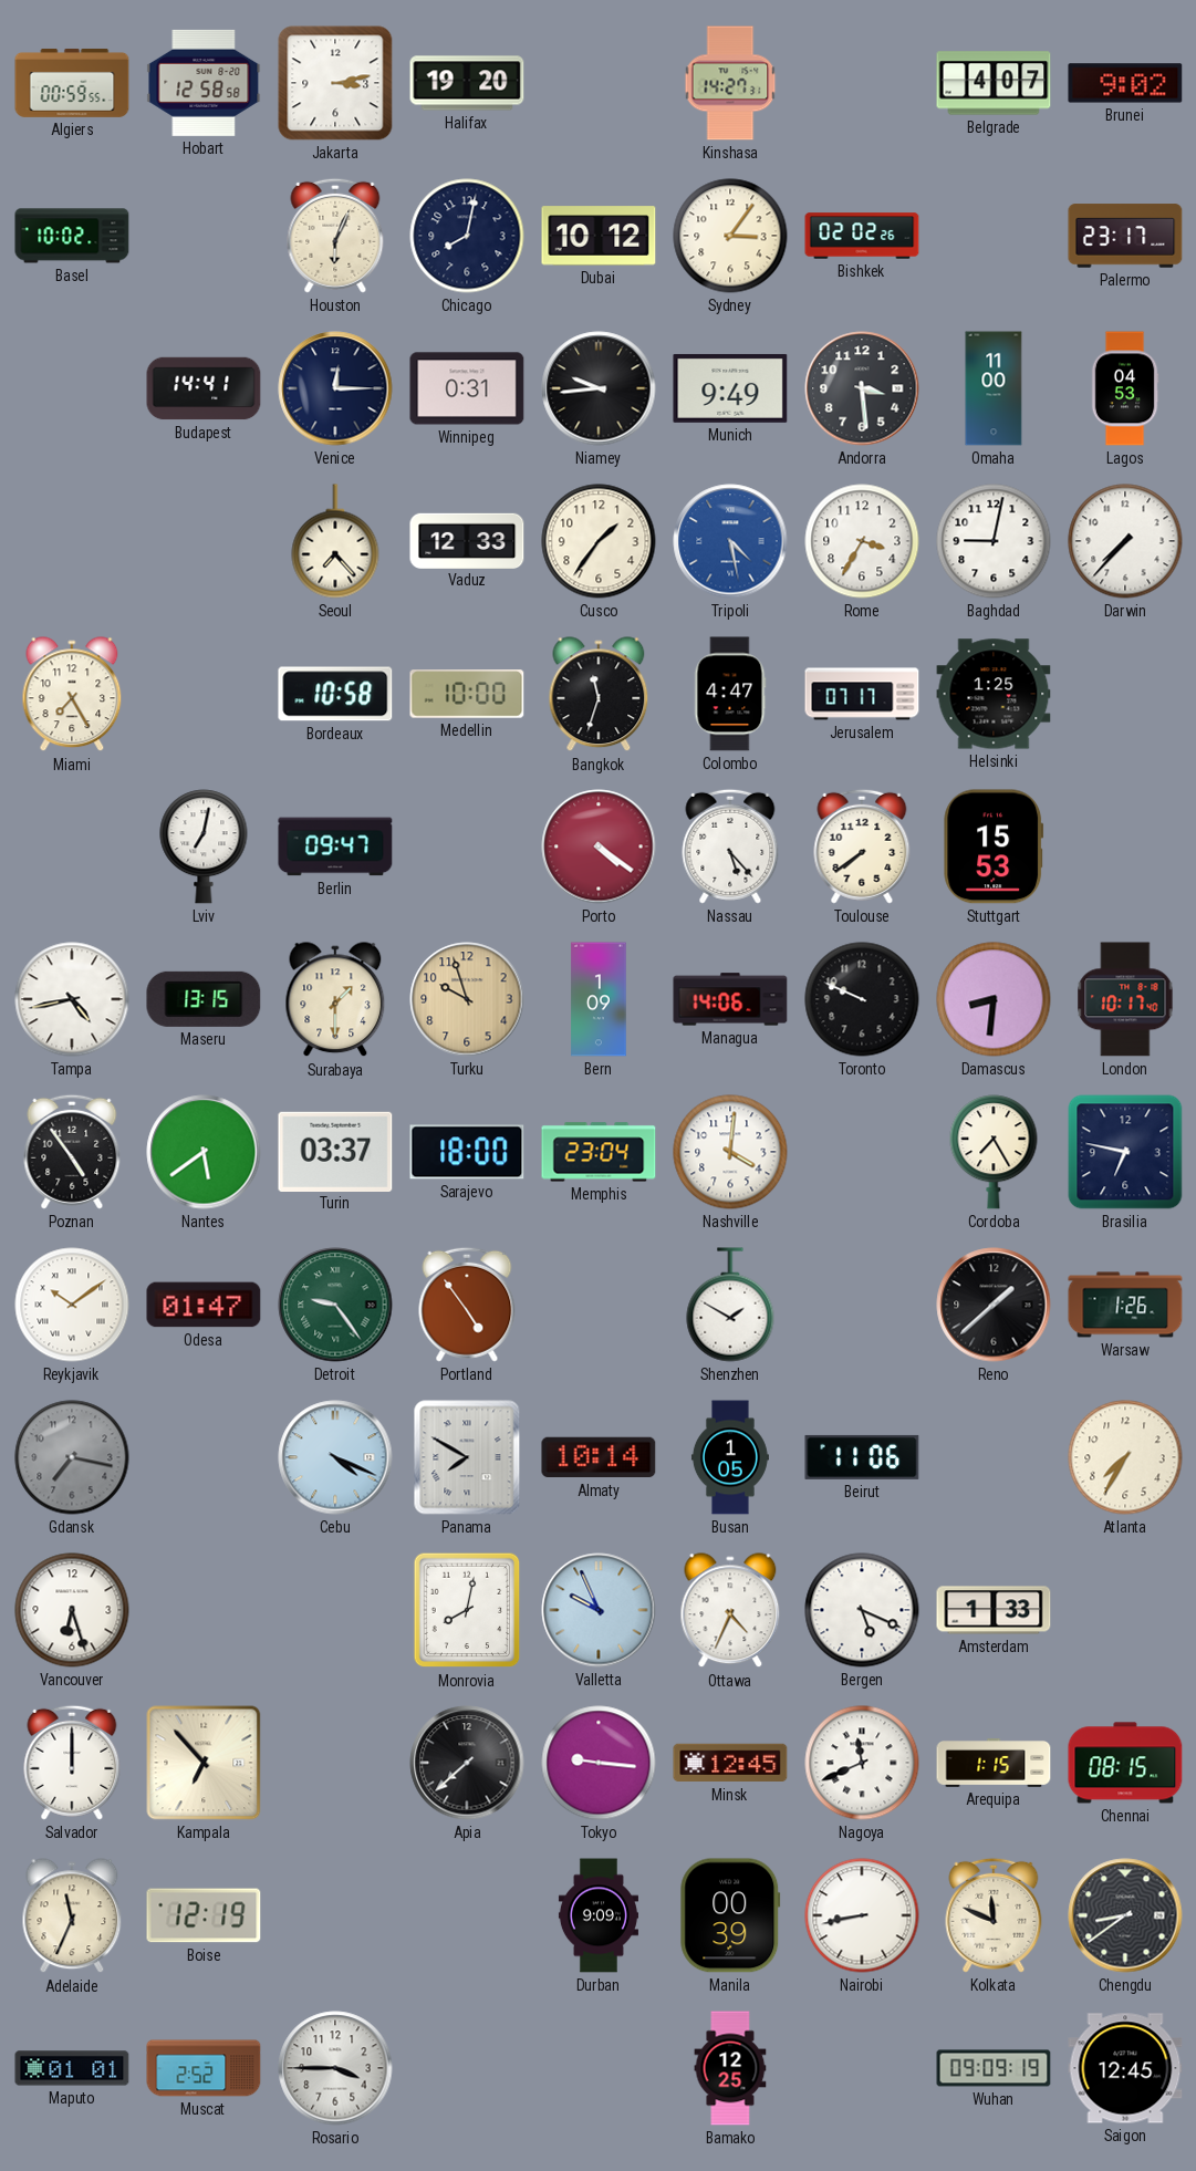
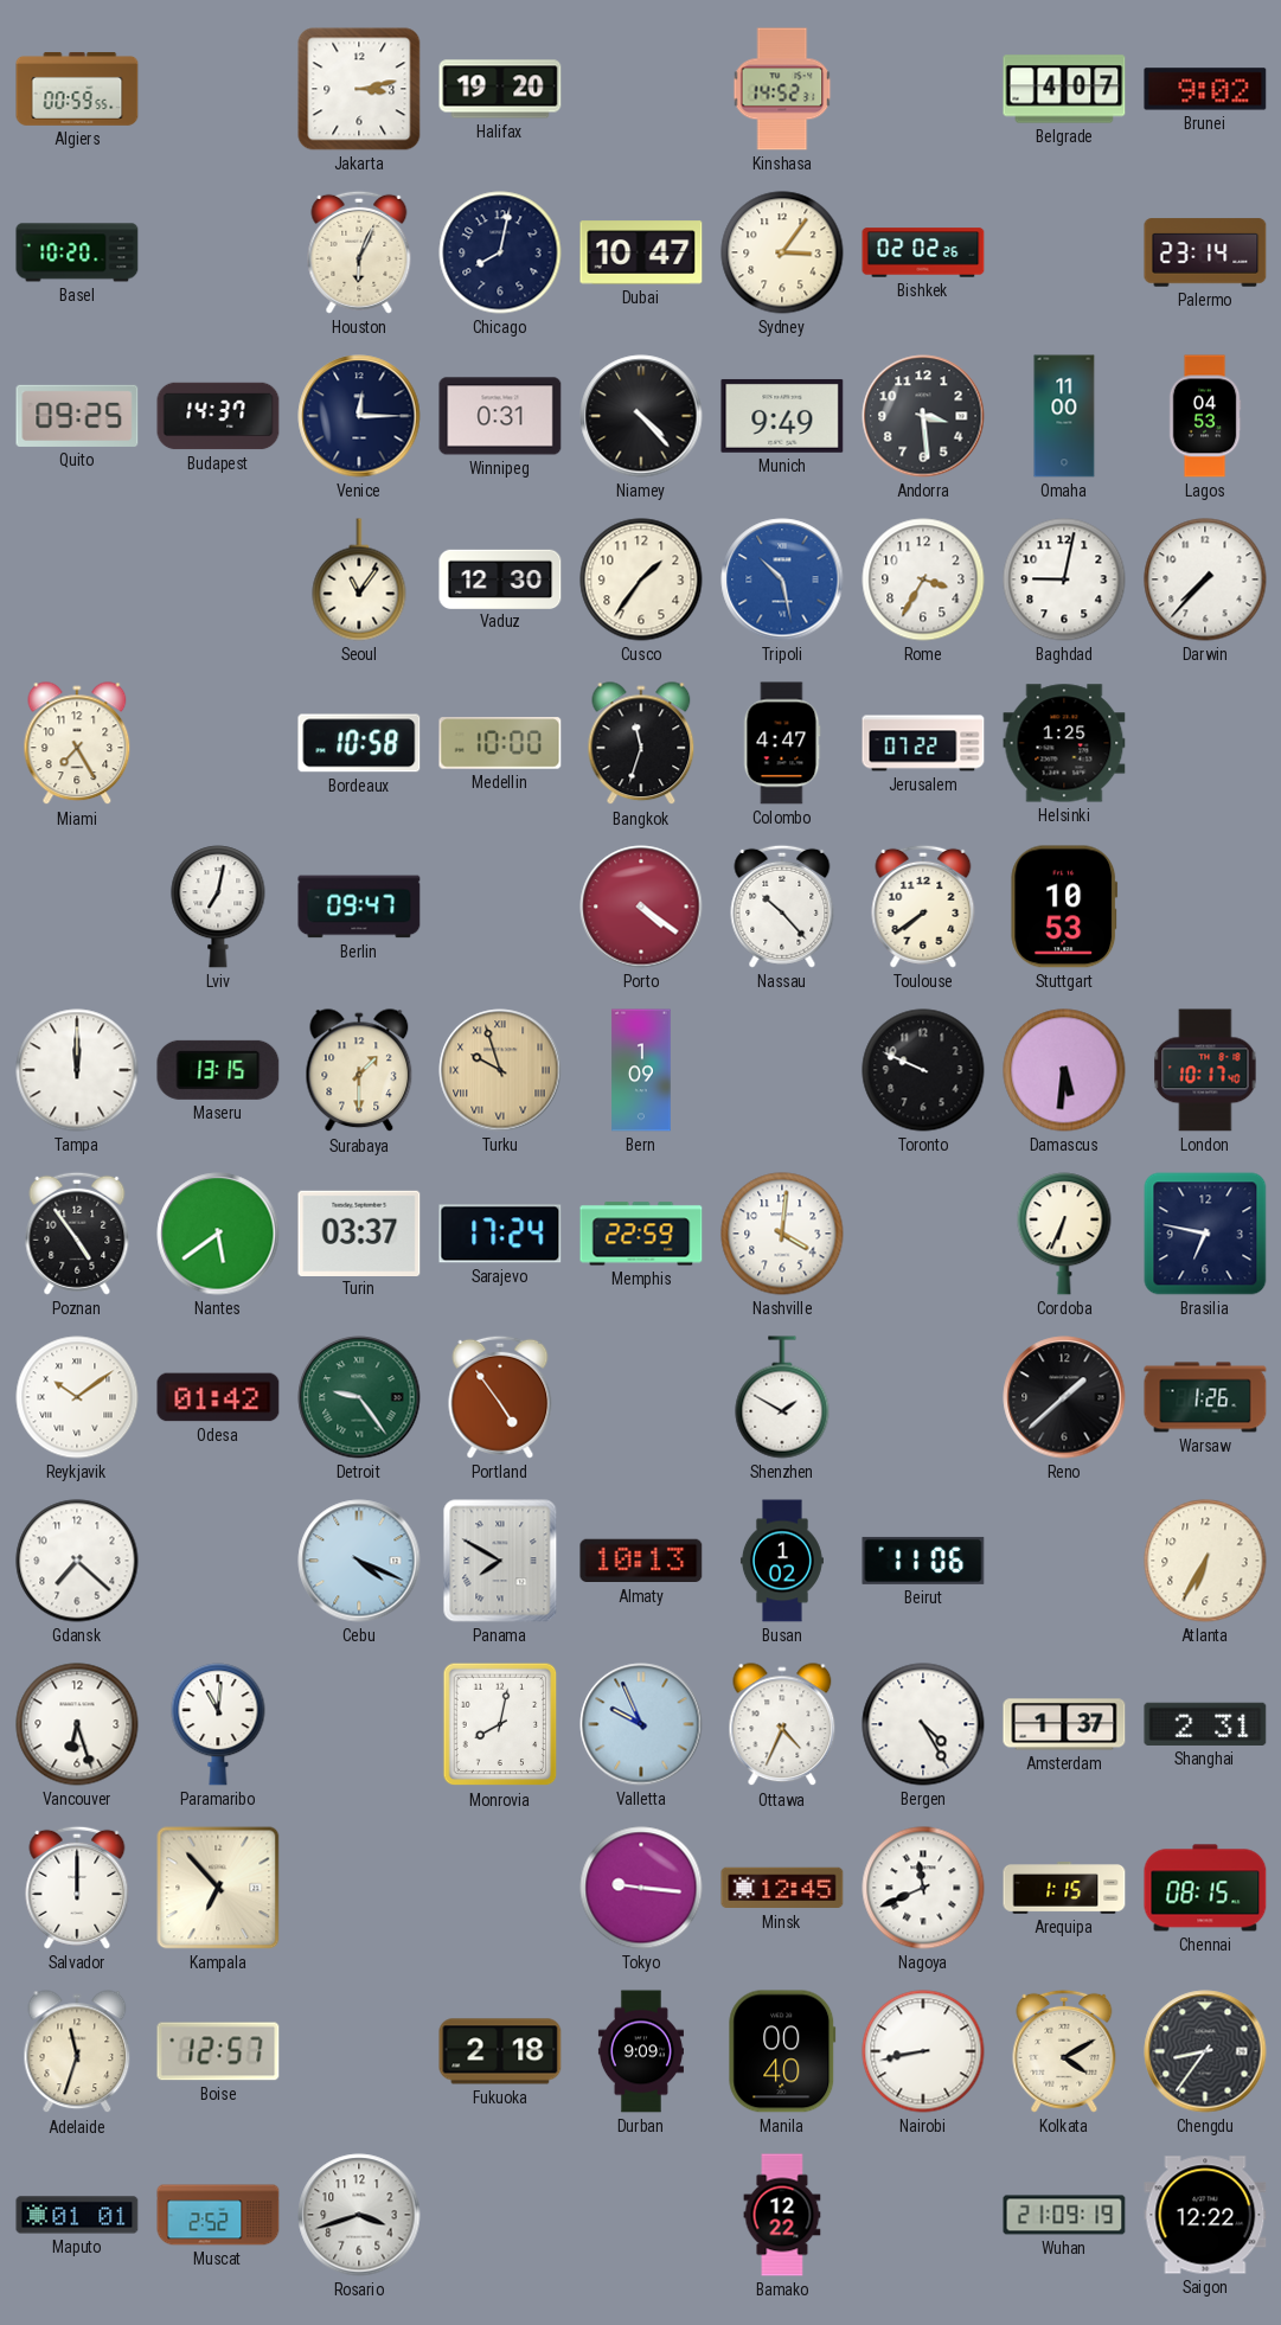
Hobart: 12:58 -> none (204, 83)
Kinshasa: 14:27 -> 14:52 (782, 89)
Basel: 10:02 -> 10:20 (77, 252)
Dubai: 10:12 -> 10:47 (641, 252)
Palermo: 23:17 -> 23:14 (1205, 252)
Quito: none -> 09:25 (77, 416)
Budapest: 14:41 -> 14:37 (218, 416)
Niamey: 9:44 -> 4:23 (641, 416)
Seoul: 7:23 -> 11:06 (359, 579)
Vaduz: 12:33 -> 12:30 (500, 578)
Tripoli: 4:28 -> 10:28 (782, 579)
Jerusalem: 07:17 -> 07:22 (923, 743)
Nassau: 5:23 -> 10:23 (782, 907)
Stuttgart: 15:53 -> 10:53 (1064, 907)
Tampa: 4:43 -> 12:00 (77, 1070)
Turku numerals: Arabic -> Roman (500, 1070)
Managua: 14:06 -> none (730, 999)
Damascus: 8:31 -> 5:31 (1064, 1070)
Sarajevo: 18:00 -> 17:24 (500, 1234)
Memphis: 23:04 -> 22:59 (641, 1234)
Cordoba: 7:25 -> 6:34 (1064, 1234)
Odesa: 01:47 -> 01:42 (218, 1397)
Gdansk: 7:17 -> 7:22 (77, 1561)
Gdansk dial: grey -> white (77, 1561)
Almaty: 10:14 -> 10:13 (641, 1561)
Busan: 1:05 -> 1:02 (782, 1561)
Atlanta: 7:35 -> 6:35 (1205, 1561)
Paramaribo: none -> 11:01 (218, 1724)
Bergen: 5:19 -> 4:25 (923, 1724)
Amsterdam: 1:33 -> 1:37 (1064, 1724)
Shanghai: none -> 2:31 (1205, 1724)
Apia: 7:38 -> none (467, 1763)
Adelaide: 11:34 -> 11:33 (77, 2052)
Boise: 12:19 -> 12:57 (218, 2051)
Fukuoka: none -> 2:18 (500, 2051)
Manila: 00:39 -> 00:40 (782, 2051)
Kolkata: 11:49 -> 4:10 (1064, 2051)
Chengdu: 8:39 -> 8:36 (1205, 2051)
Rosario: 3:45 -> 3:42 (359, 2215)
Bamako: 12:25 -> 12:22 (782, 2215)
Wuhan: 09:09 -> 21:09 (1064, 2215)
Saigon: 12:45 -> 12:22 (1205, 2215)
